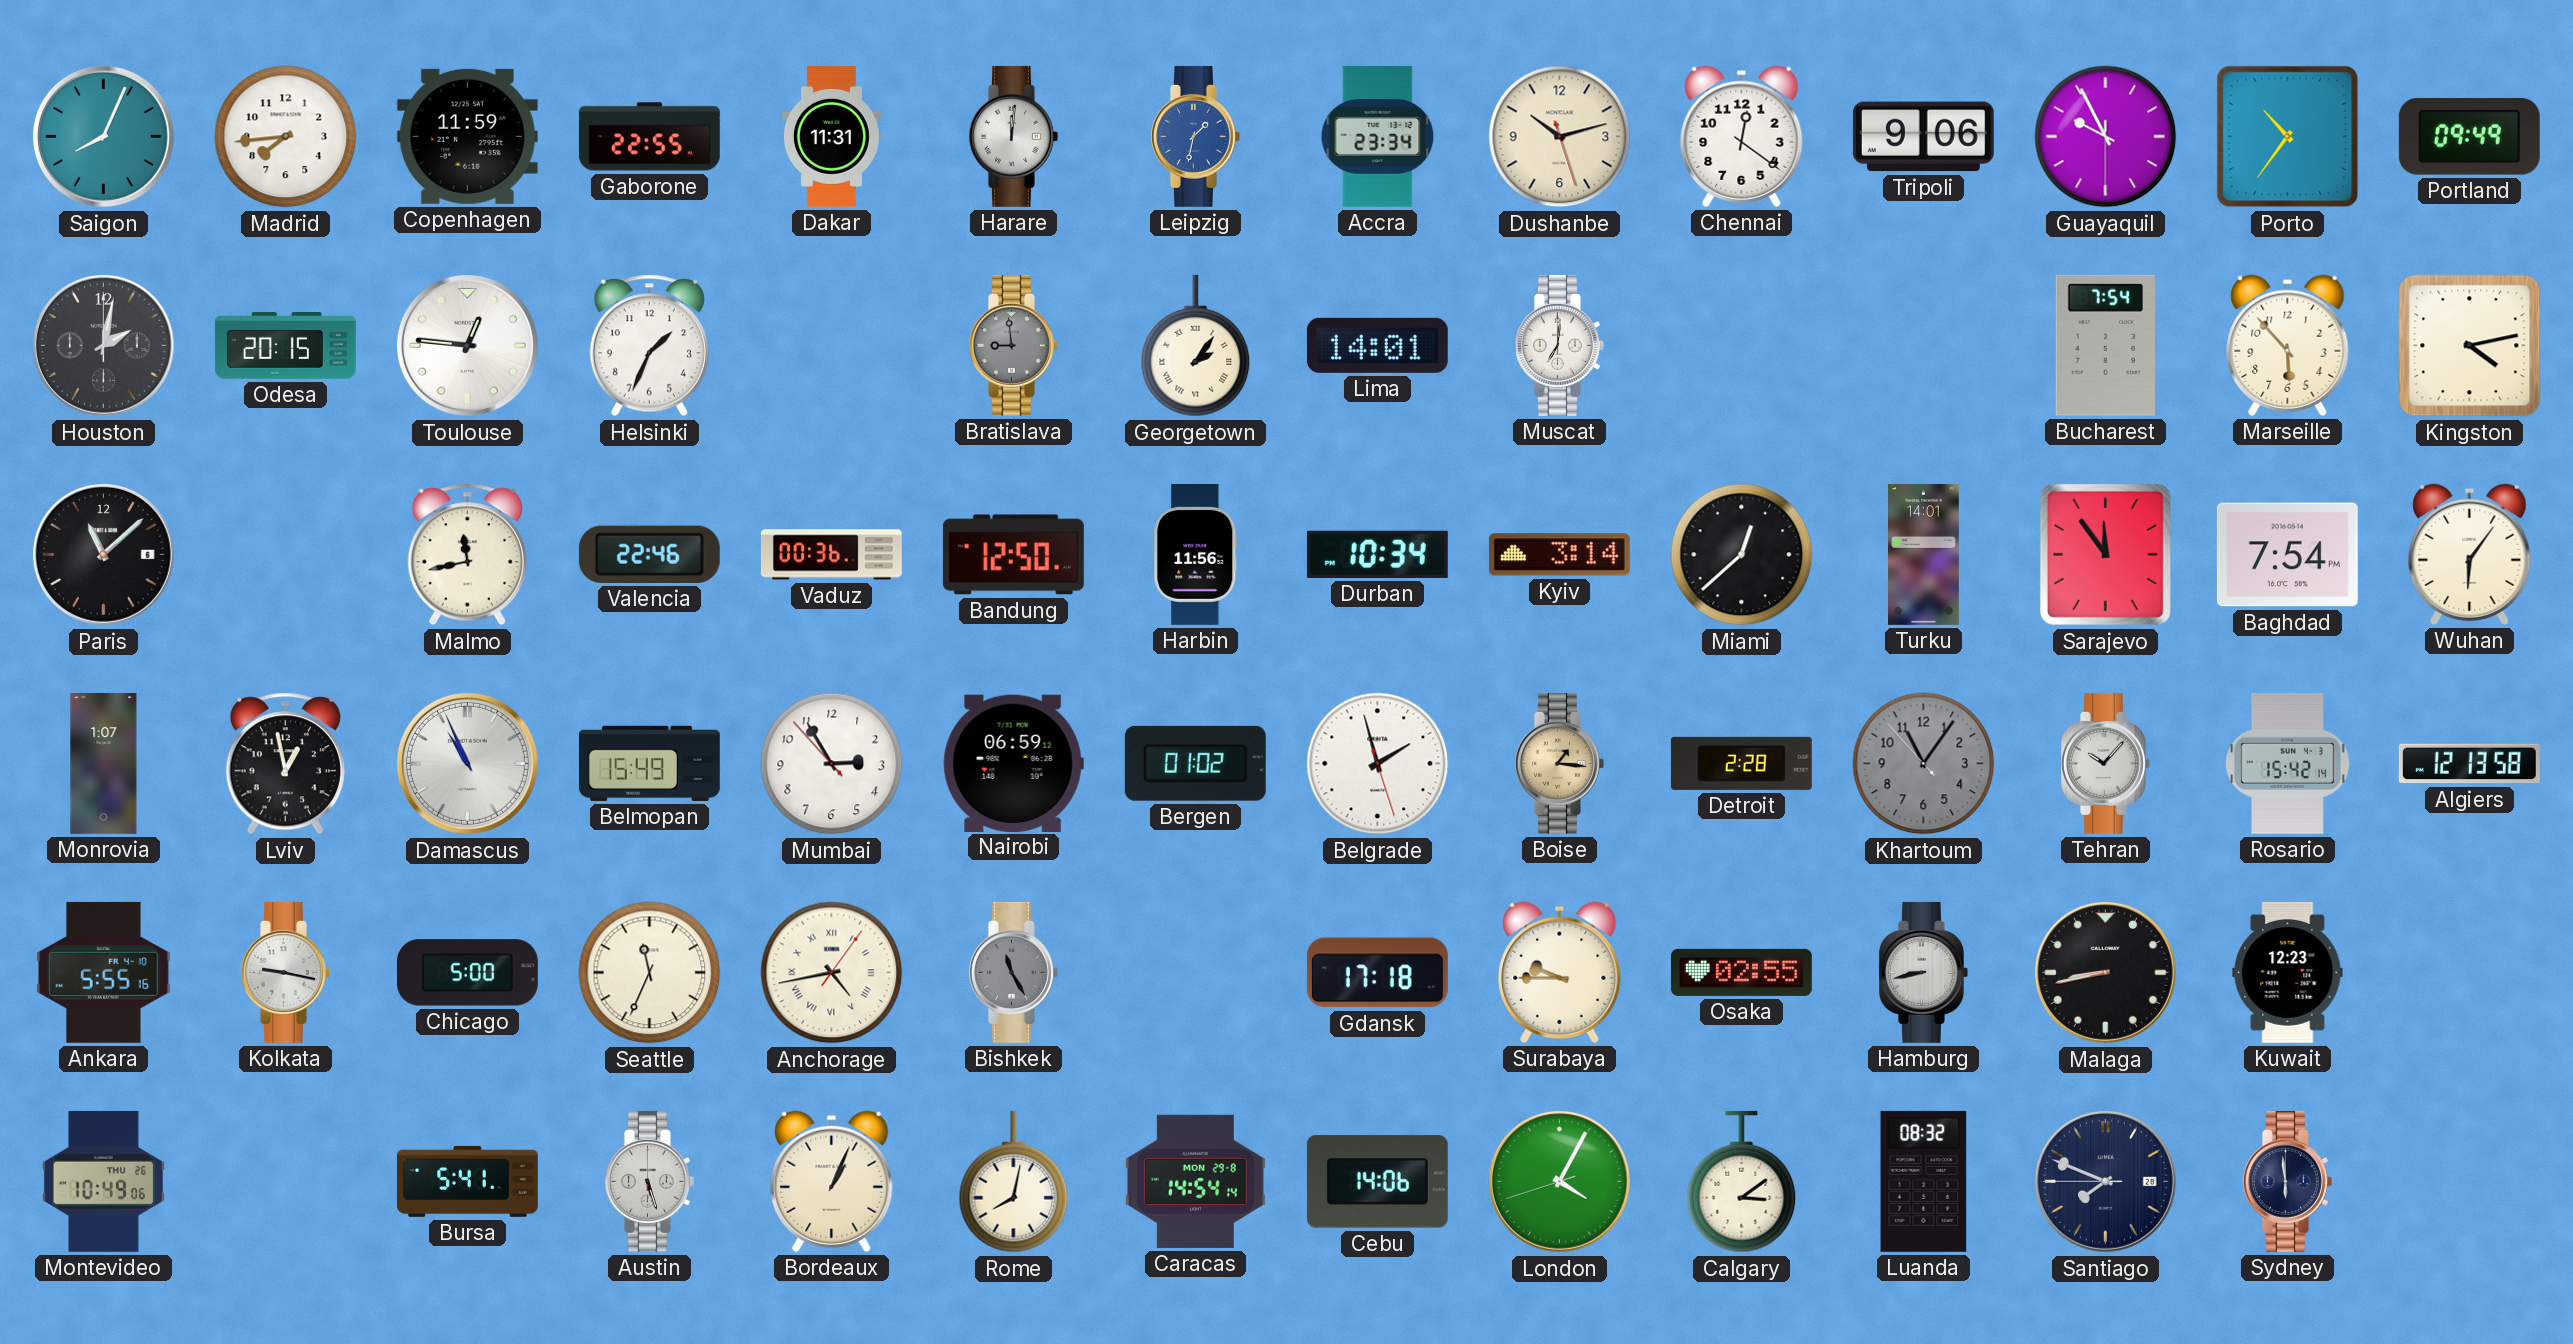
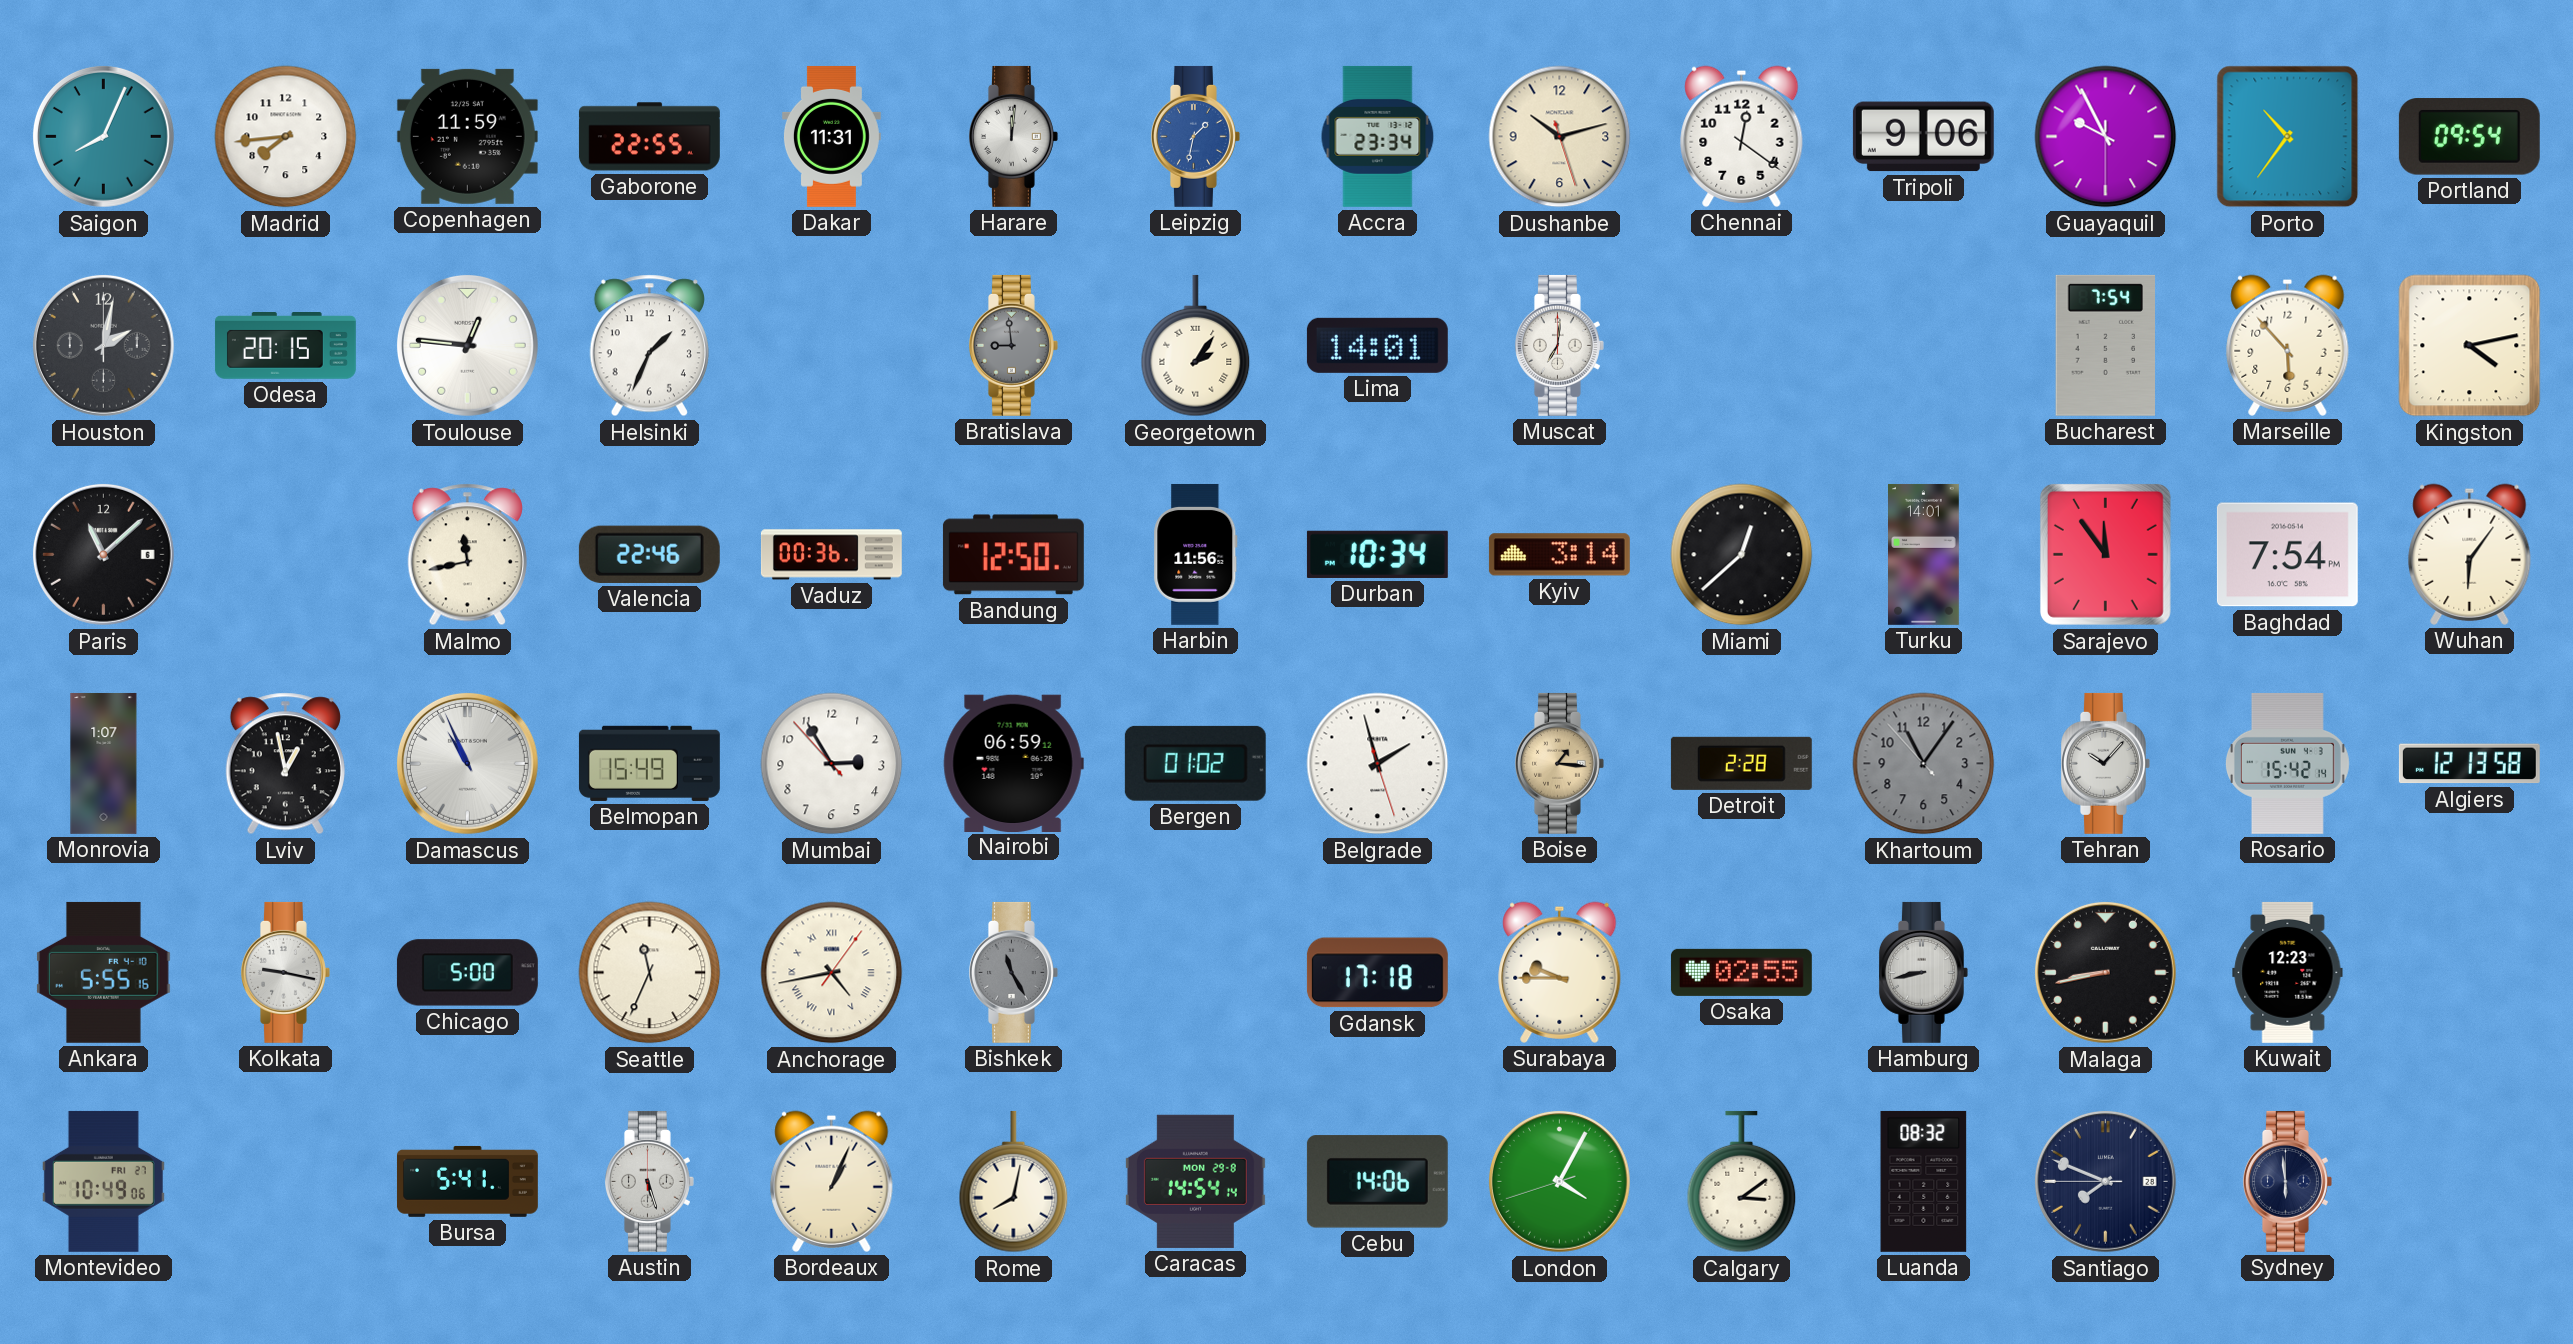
Portland: 09:49 -> 09:54 (2469, 137)
Montevideo date: THU 26 -> FRI 27 (103, 1181)
